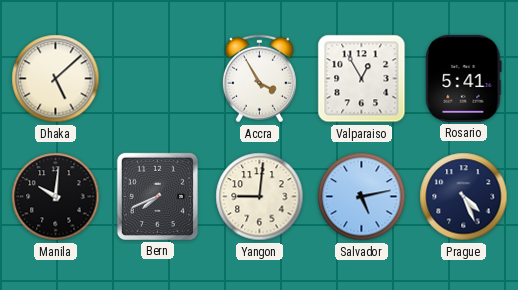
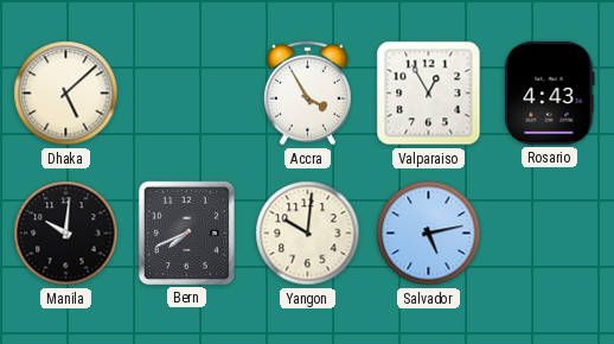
Rosario: 5:41 -> 4:43 (550, 93)
Yangon: 9:01 -> 10:01 (308, 234)
Prague: 4:26 -> none (464, 197)
